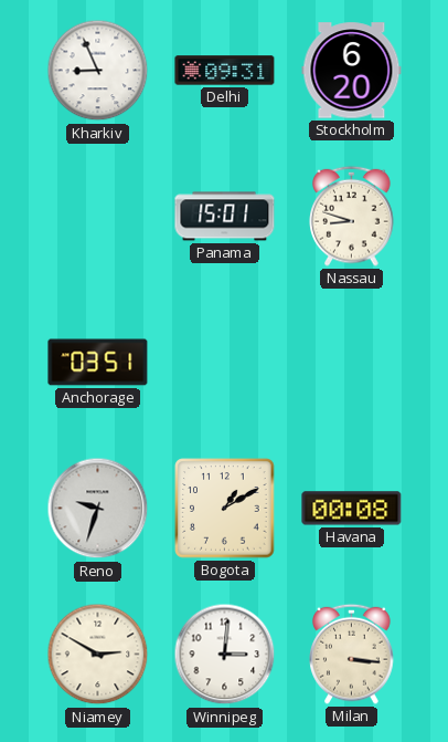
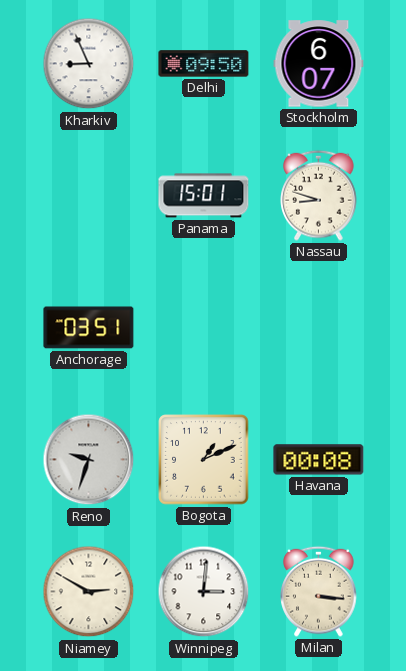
Delhi: 09:31 -> 09:50 (204, 64)
Stockholm: 6:20 -> 6:07 (319, 64)
Bogota: 1:10 -> 1:11 (204, 460)
